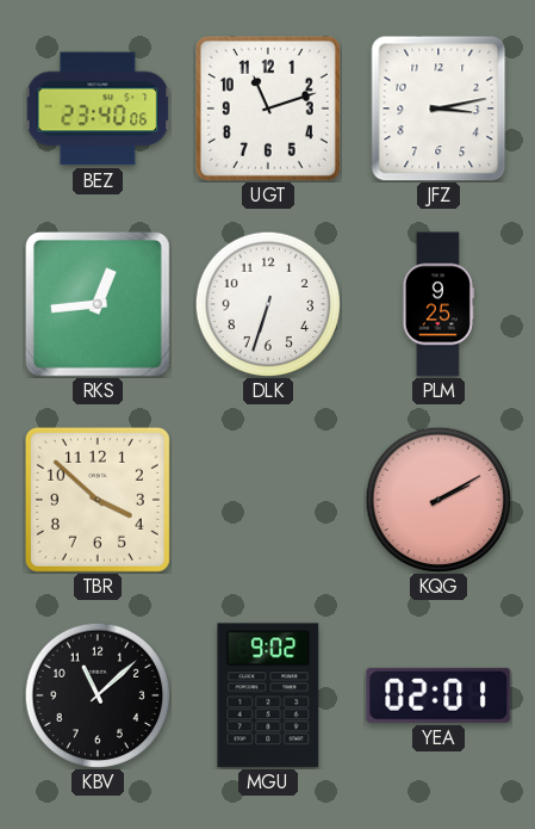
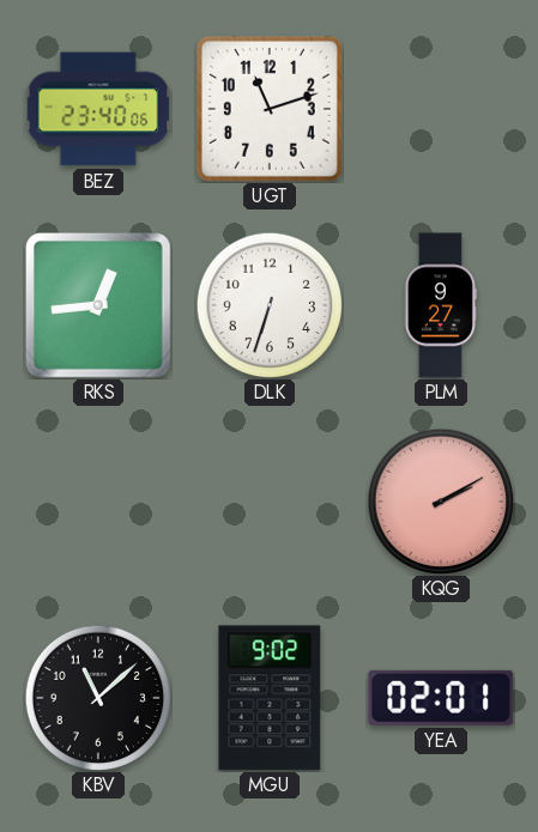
JFZ: 3:13 -> none (438, 109)
PLM: 9:25 -> 9:27 (441, 305)
TBR: 3:52 -> none (98, 500)
